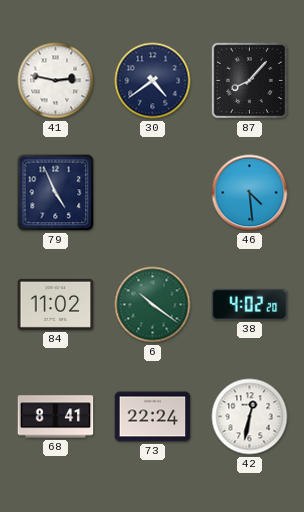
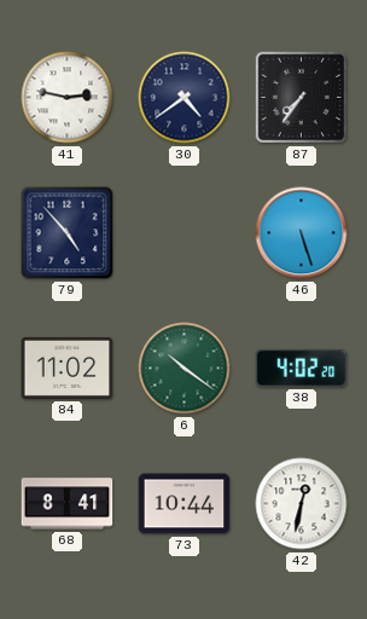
87: 8:07 -> 7:36 (301, 97)
79: 4:56 -> 4:53 (68, 233)
46: 4:29 -> 5:27 (302, 233)
73: 22:24 -> 10:44 (185, 504)
